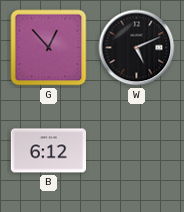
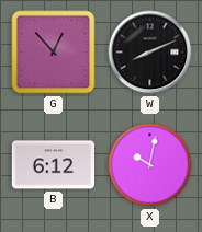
W: 5:11 -> 8:11 (150, 53)
X: none -> 10:02 (150, 165)
